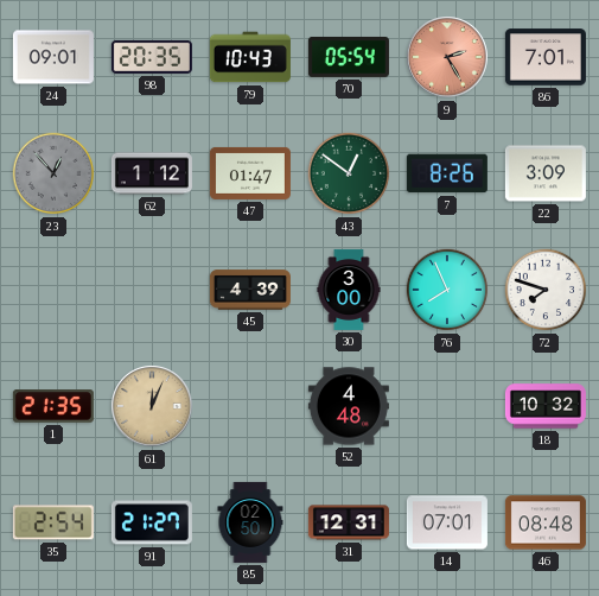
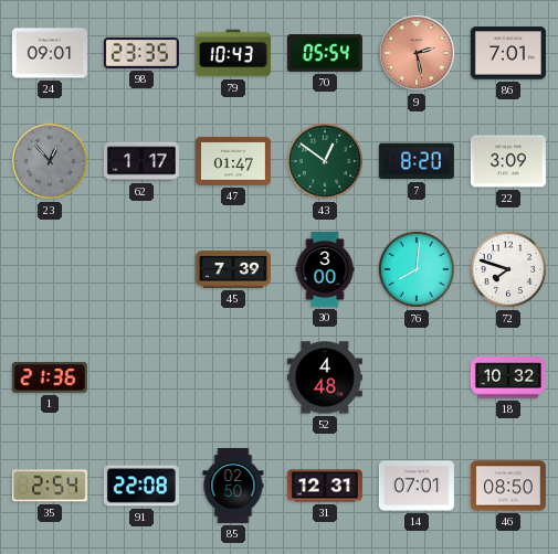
98: 20:35 -> 23:35 (141, 53)
9: 2:25 -> 2:28 (417, 53)
62: 1:12 -> 1:17 (141, 161)
7: 8:26 -> 8:20 (417, 161)
45: 4:39 -> 7:39 (233, 269)
76: 7:56 -> 8:01 (417, 269)
1: 21:35 -> 21:36 (50, 377)
61: 12:04 -> none (152, 406)
91: 21:27 -> 22:08 (141, 486)
46: 08:48 -> 08:50 (508, 486)
